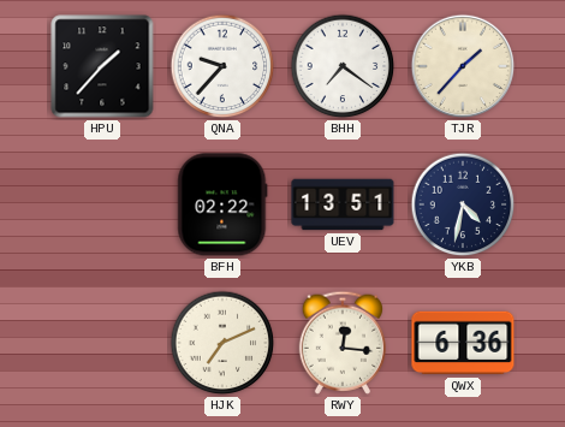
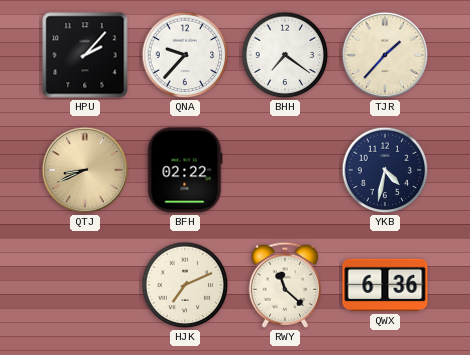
HPU: 1:37 -> 2:07 (85, 55)
QTJ: none -> 8:41 (85, 170)
UEV: 13:51 -> none (343, 204)
RWY: 12:16 -> 11:22 (284, 285)
